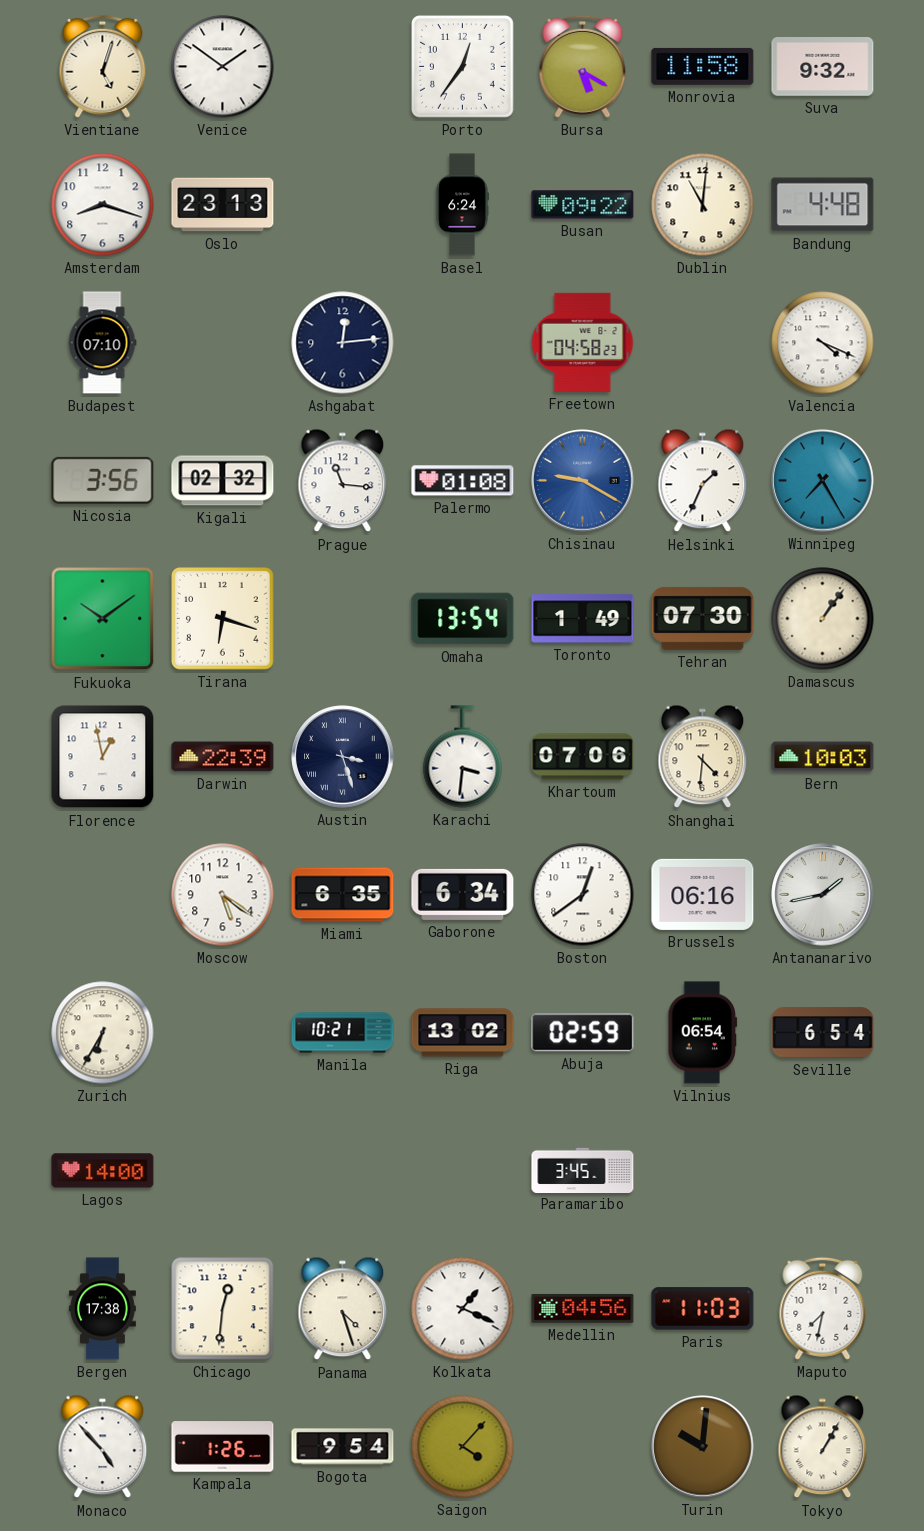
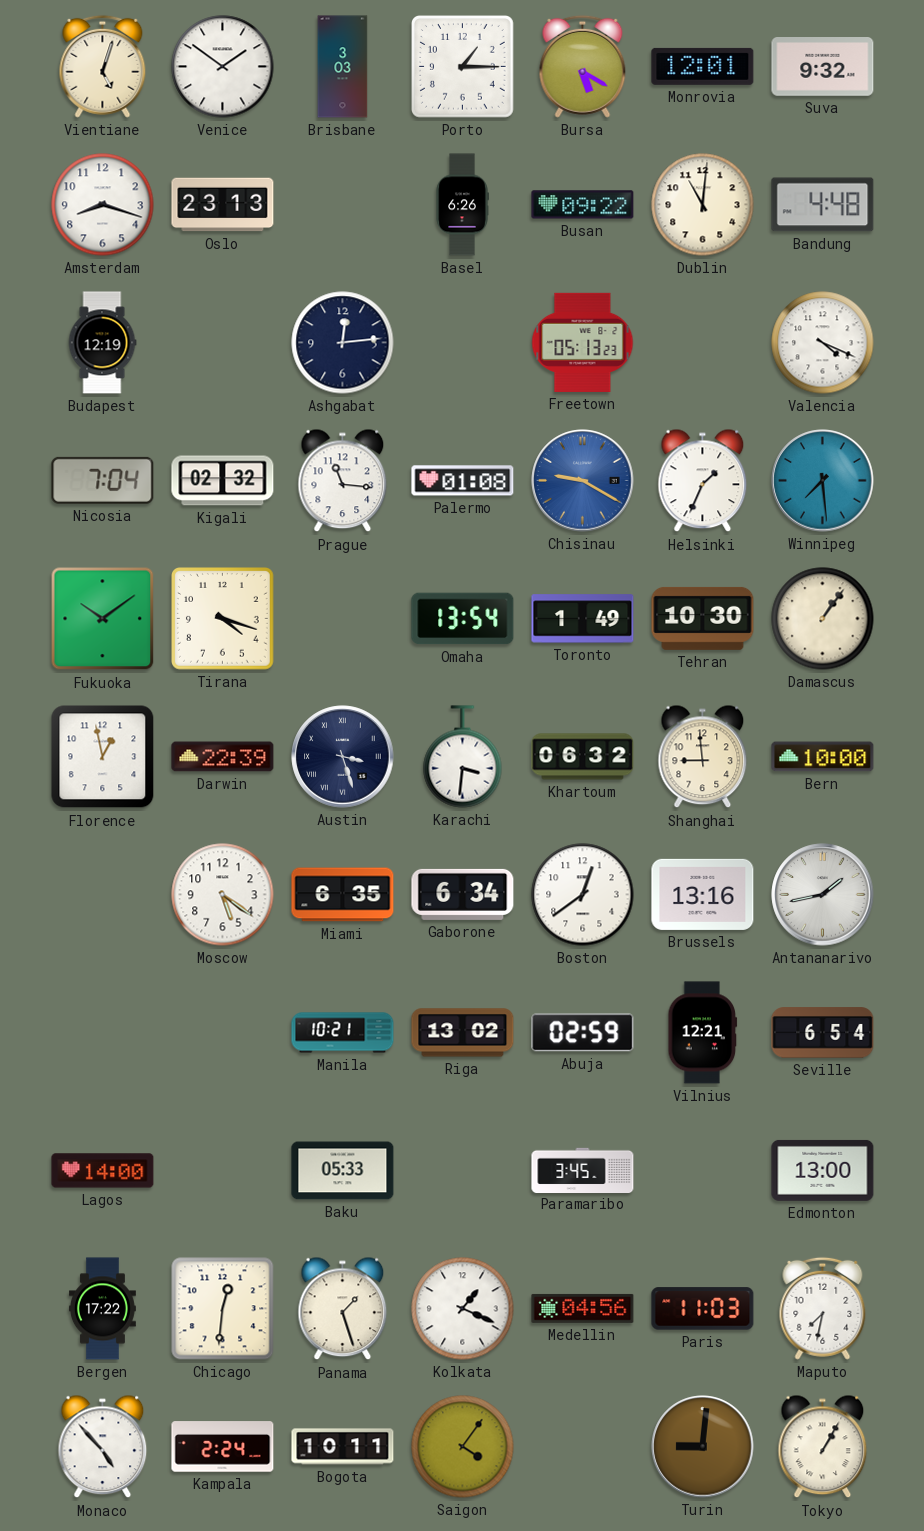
Brisbane: none -> 3:03 (343, 67)
Porto: 12:36 -> 1:15 (463, 67)
Monrovia: 11:58 -> 12:01 (703, 66)
Basel: 6:24 -> 6:26 (462, 205)
Budapest: 07:10 -> 12:19 (102, 343)
Freetown: 04:58 -> 05:13 (583, 342)
Nicosia: 3:56 -> 7:04 (103, 480)
Winnipeg: 7:25 -> 7:29 (823, 481)
Tirana: 6:18 -> 4:18 (223, 619)
Tehran: 07:30 -> 10:30 (703, 618)
Khartoum: 07:06 -> 06:32 (583, 757)
Shanghai: 4:31 -> 8:59 (703, 757)
Bern: 10:03 -> 10:00 (823, 757)
Brussels: 06:16 -> 13:16 (703, 894)
Zurich: 6:35 -> none (103, 1033)
Vilnius: 06:54 -> 12:21 (703, 1033)
Baku: none -> 05:33 (343, 1171)
Edmonton: none -> 13:00 (823, 1170)
Bergen: 17:38 -> 17:22 (102, 1309)
Panama: 4:27 -> 1:27 (343, 1309)
Kampala: 1:26 -> 2:24 (223, 1447)
Bogota: 9:54 -> 10:11 (343, 1447)
Saigon: 4:07 -> 4:06 (463, 1447)
Turin: 10:01 -> 9:01 (703, 1447)
